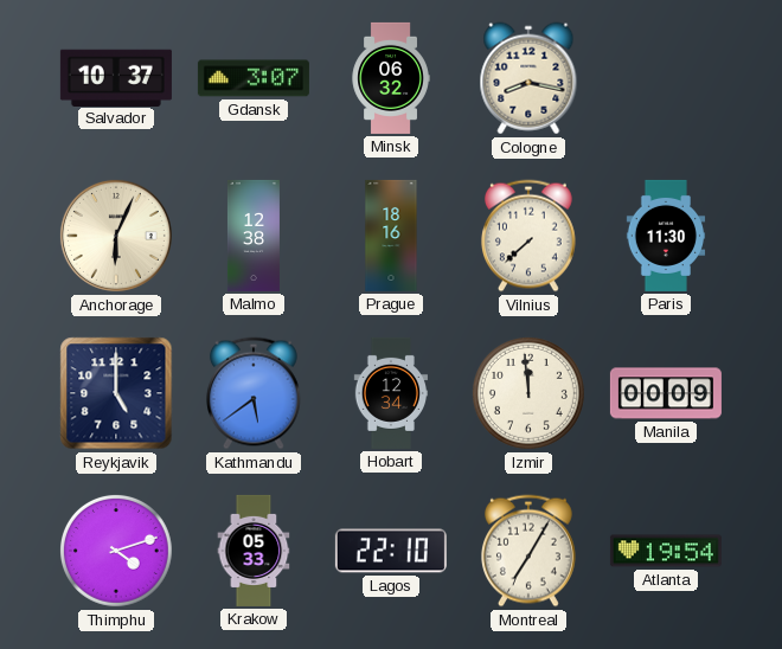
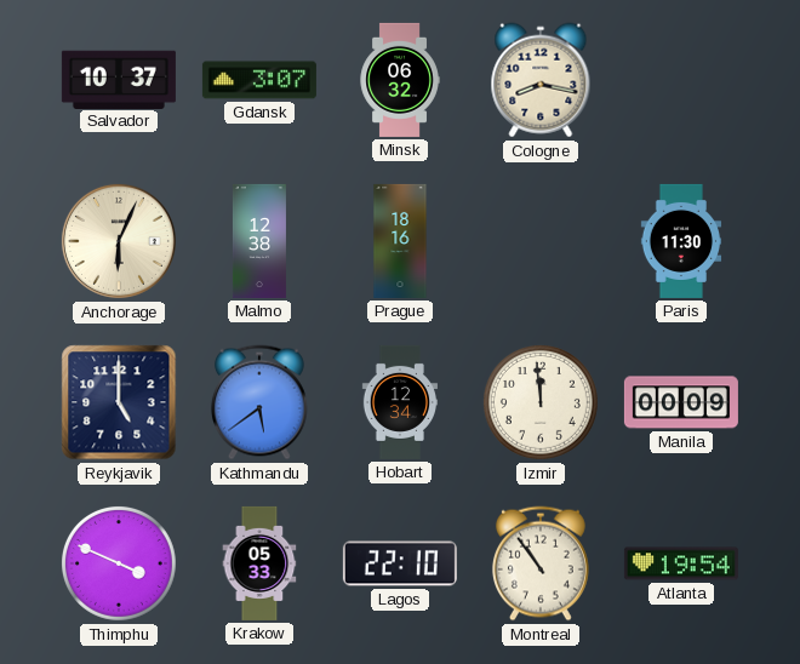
Vilnius: 7:38 -> none (528, 236)
Thimphu: 4:12 -> 3:49 (119, 563)
Montreal: 7:05 -> 10:54 (541, 563)
